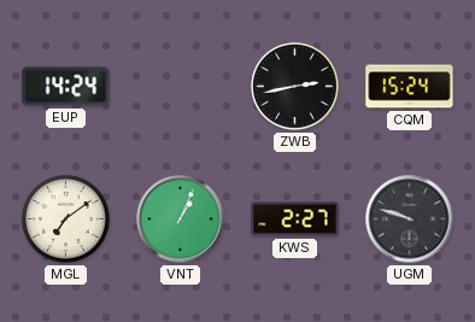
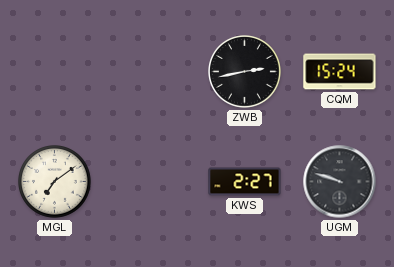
EUP: 14:24 -> none (66, 87)
VNT: 1:04 -> none (181, 219)
